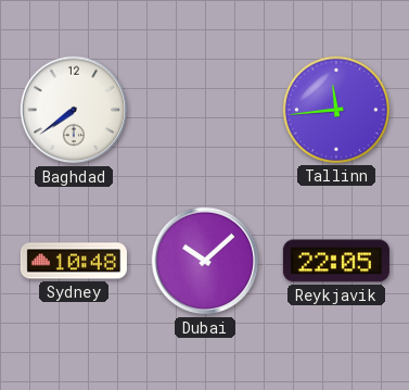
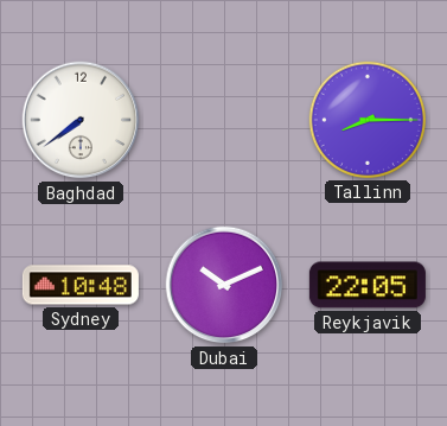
Tallinn: 11:44 -> 8:15 (368, 120)
Dubai: 10:08 -> 10:11 (224, 285)
